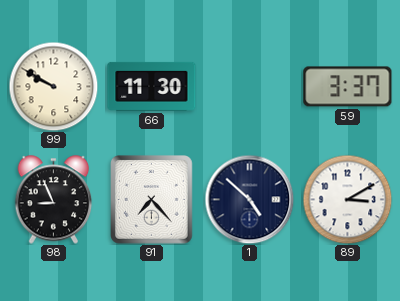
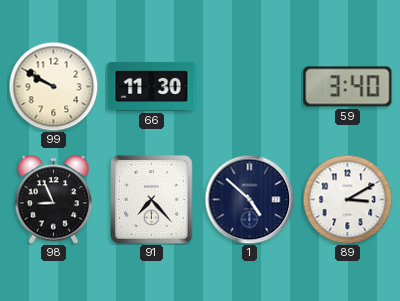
59: 3:37 -> 3:40 (348, 87)
